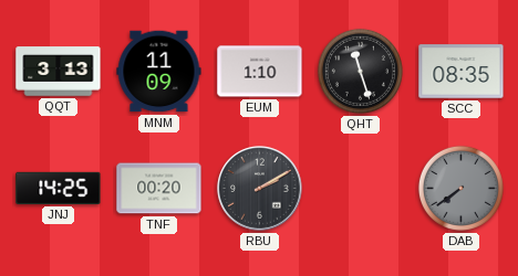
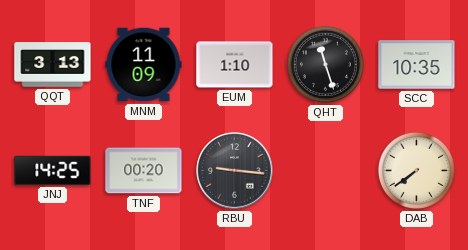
SCC: 08:35 -> 10:35 (417, 65)
RBU: 2:10 -> 9:16 (235, 171)
DAB dial: grey -> cream (416, 170)
